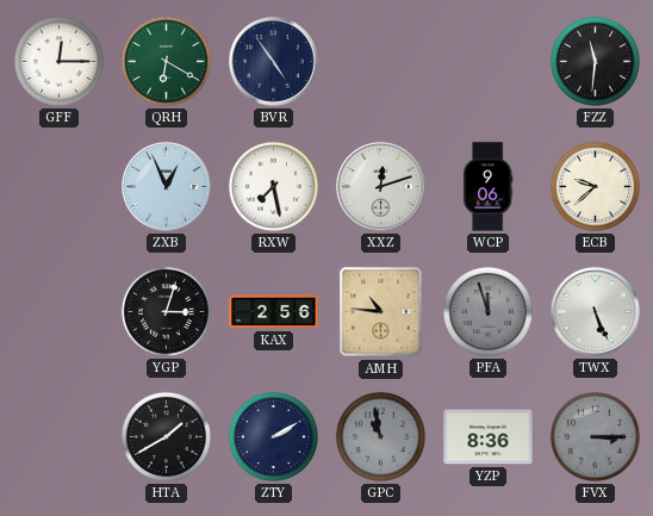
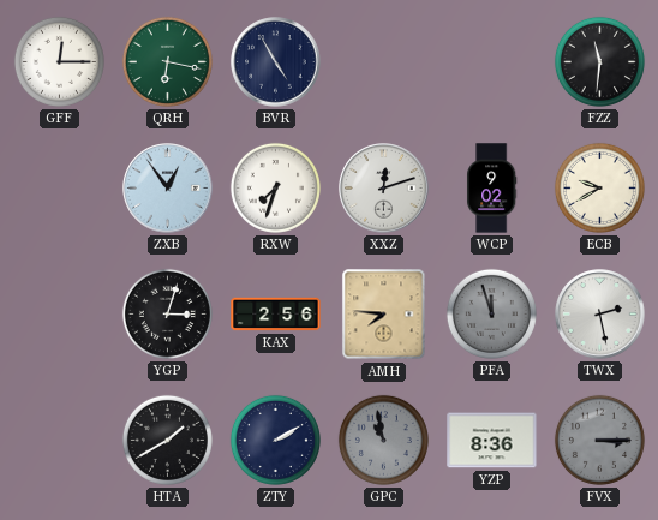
QRH: 6:20 -> 6:17 (167, 61)
BVR: 4:54 -> 4:55 (276, 62)
ZXB: 12:56 -> 12:54 (168, 189)
RXW: 7:28 -> 7:33 (275, 187)
WCP: 9:06 -> 9:02 (492, 189)
ECB: 9:38 -> 9:40 (599, 187)
AMH: 10:46 -> 7:46 (384, 315)
TWX: 5:26 -> 2:28 (600, 315)
